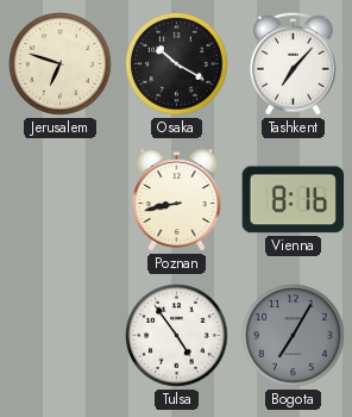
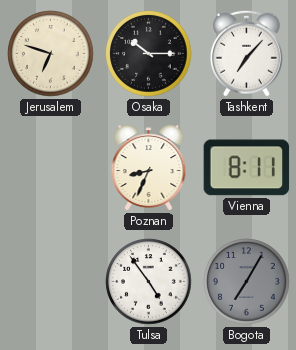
Osaka: 10:20 -> 10:15 (149, 54)
Poznan: 8:43 -> 8:34 (149, 168)
Vienna: 8:16 -> 8:11 (247, 168)
